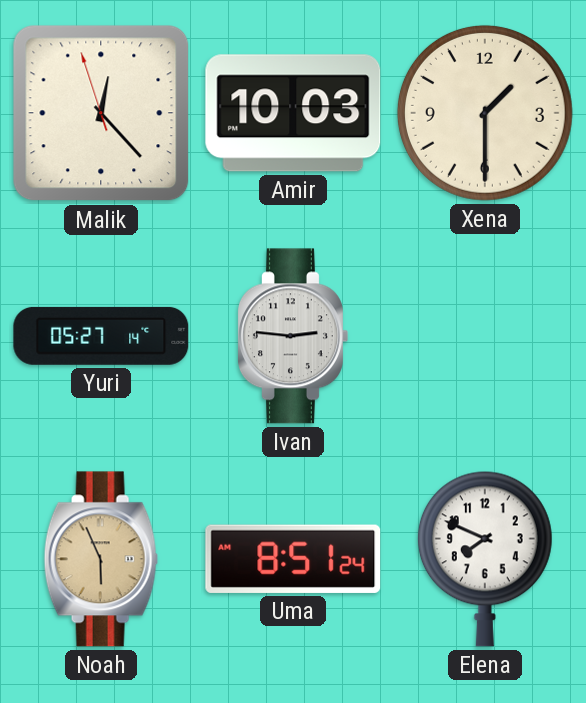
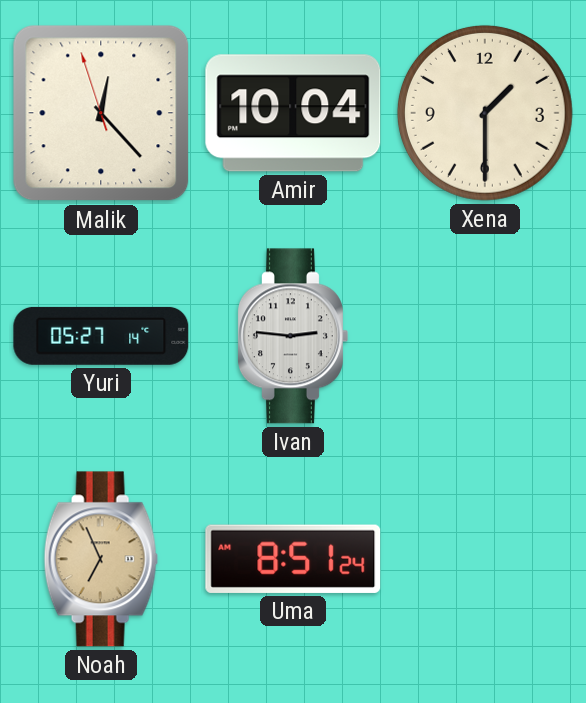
Amir: 10:03 -> 10:04 (293, 113)
Noah: 5:56 -> 6:56 (101, 559)
Elena: 7:49 -> none (485, 559)
